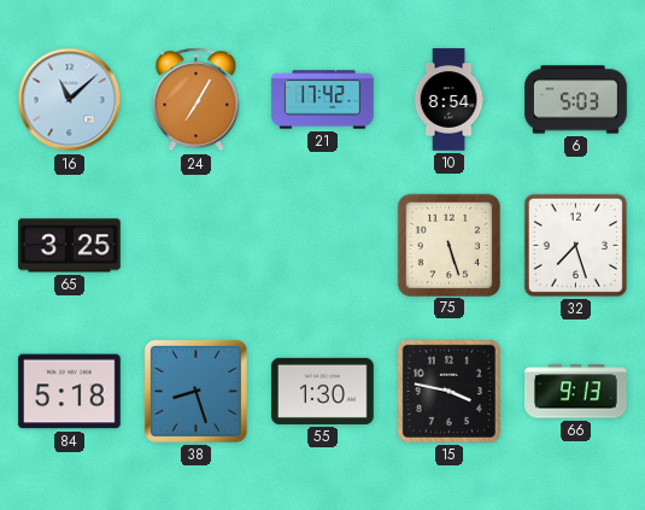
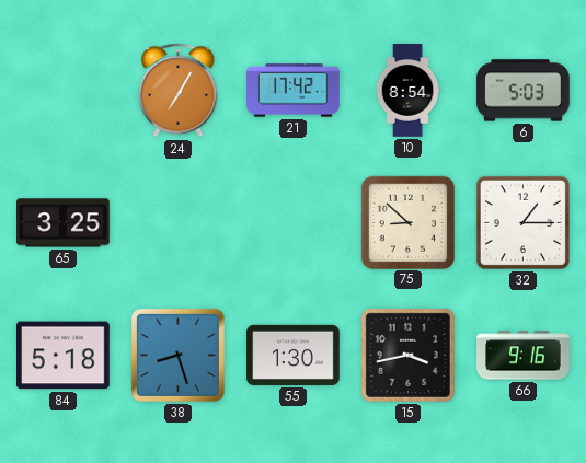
16: 11:08 -> none (70, 100)
75: 5:27 -> 8:52 (407, 222)
32: 7:27 -> 1:15 (522, 222)
15: 3:47 -> 3:43 (407, 355)
66: 9:13 -> 9:16 (524, 356)
